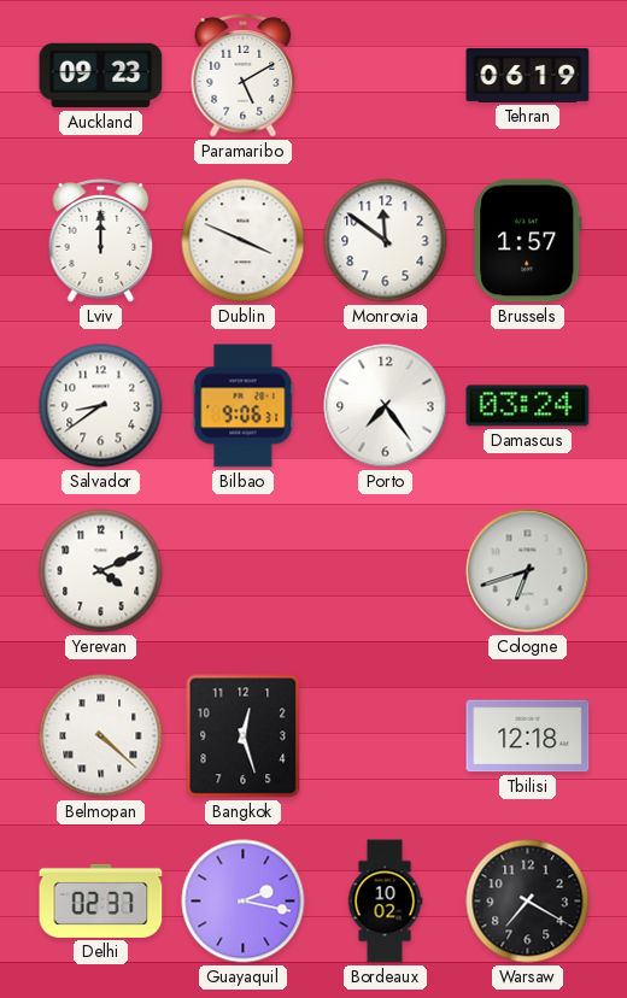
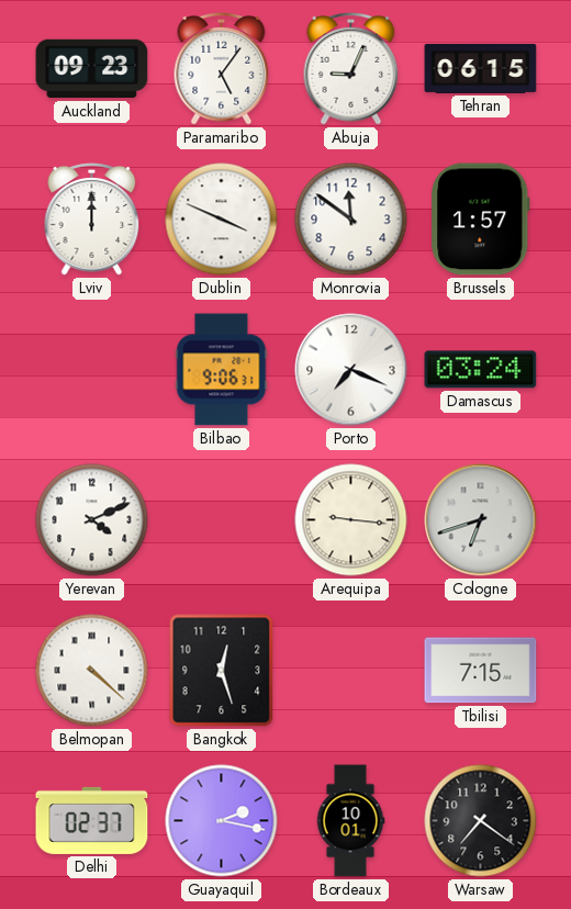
Paramaribo: 5:10 -> 5:06 (222, 69)
Abuja: none -> 9:04 (351, 69)
Tehran: 06:19 -> 06:15 (481, 68)
Salvador: 8:39 -> none (101, 406)
Porto: 7:24 -> 7:19 (351, 370)
Arequipa: none -> 9:16 (351, 520)
Tbilisi: 12:18 -> 7:15 (481, 671)
Bordeaux: 10:02 -> 10:01 (350, 821)
Warsaw: 7:20 -> 7:21 (481, 821)
